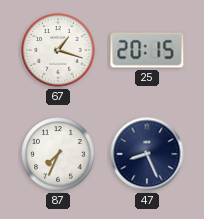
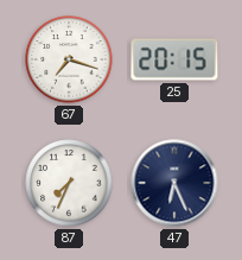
67: 1:18 -> 7:18 (69, 59)
47: 8:26 -> 6:26 (174, 183)
